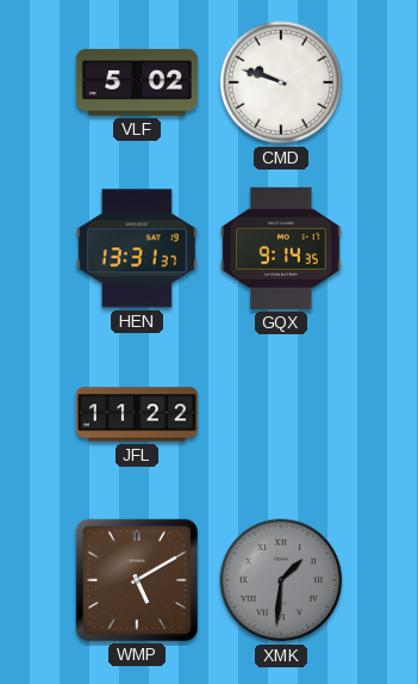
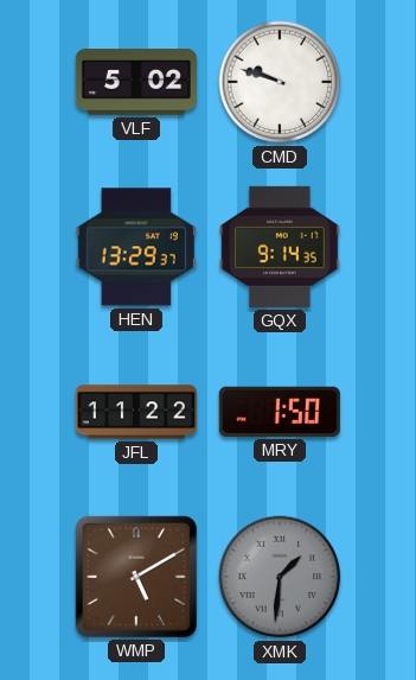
HEN: 13:31 -> 13:29 (136, 247)
MRY: none -> 1:50 (280, 412)
